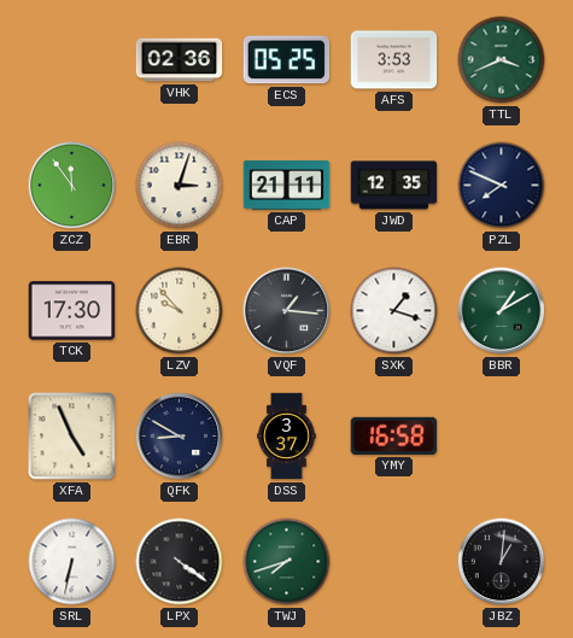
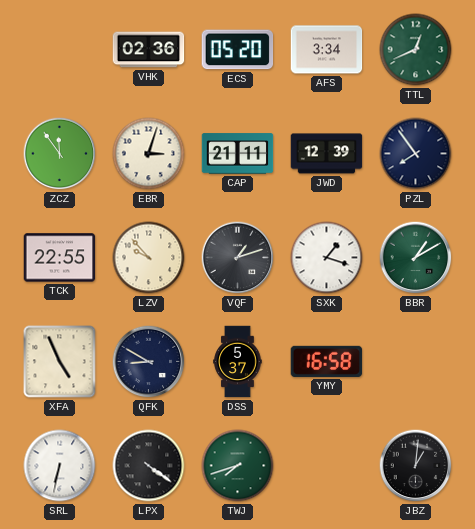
ECS: 05:25 -> 05:20 (238, 50)
AFS: 3:53 -> 3:34 (327, 50)
TTL: 3:41 -> 12:41 (416, 50)
JWD: 12:35 -> 12:39 (327, 154)
PZL: 7:49 -> 7:54 (416, 154)
TCK: 17:30 -> 22:55 (60, 258)
VQF: 1:16 -> 1:12 (238, 258)
DSS: 3:37 -> 5:37 (238, 362)
